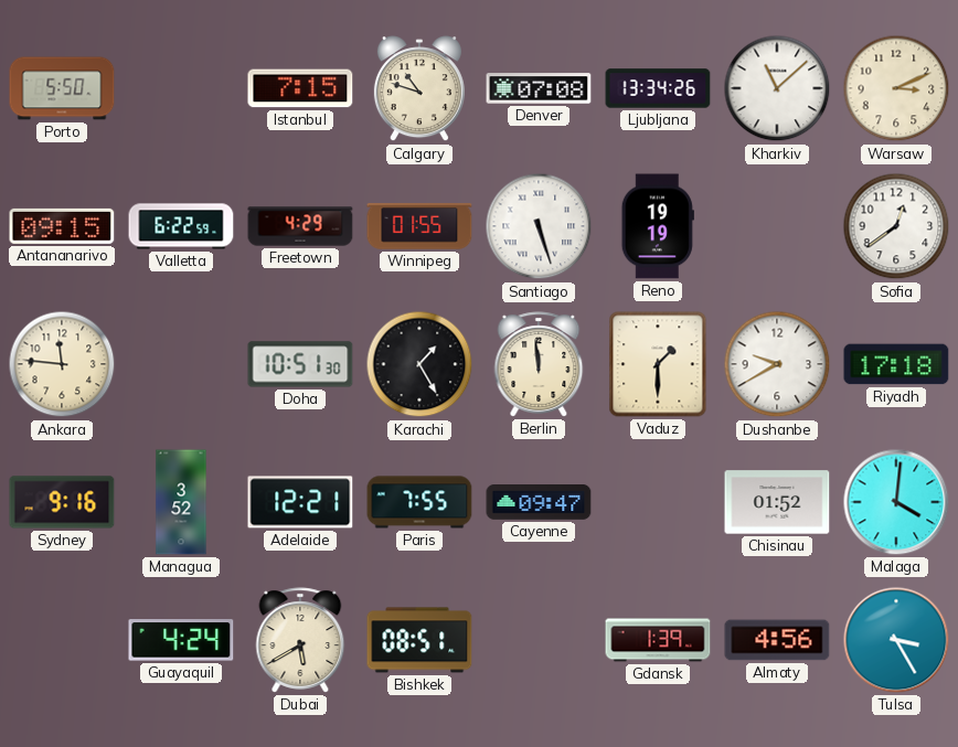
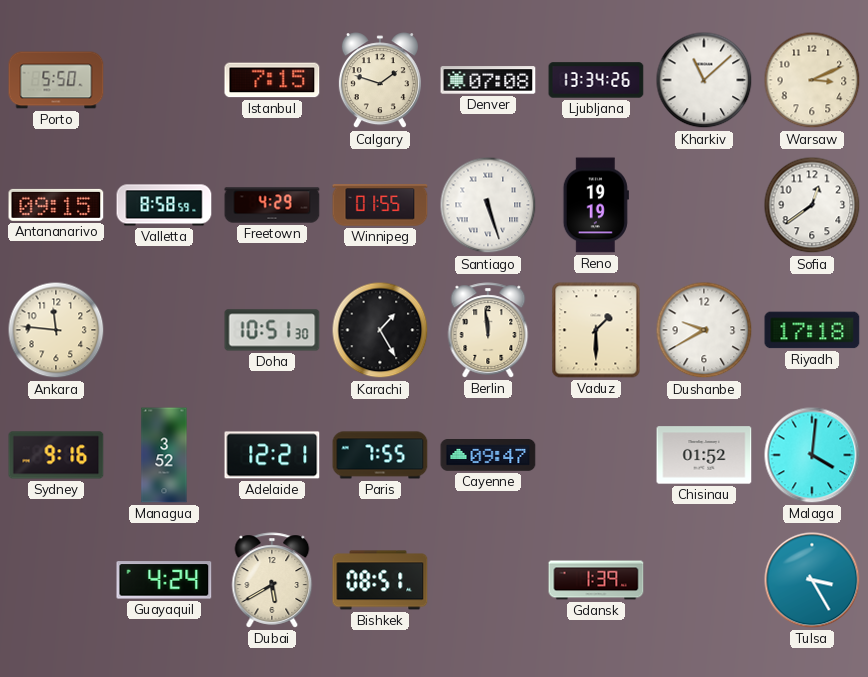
Calgary: 10:48 -> 1:48 (380, 81)
Valletta: 6:22 -> 8:58 (164, 205)
Almaty: 4:56 -> none (777, 640)
